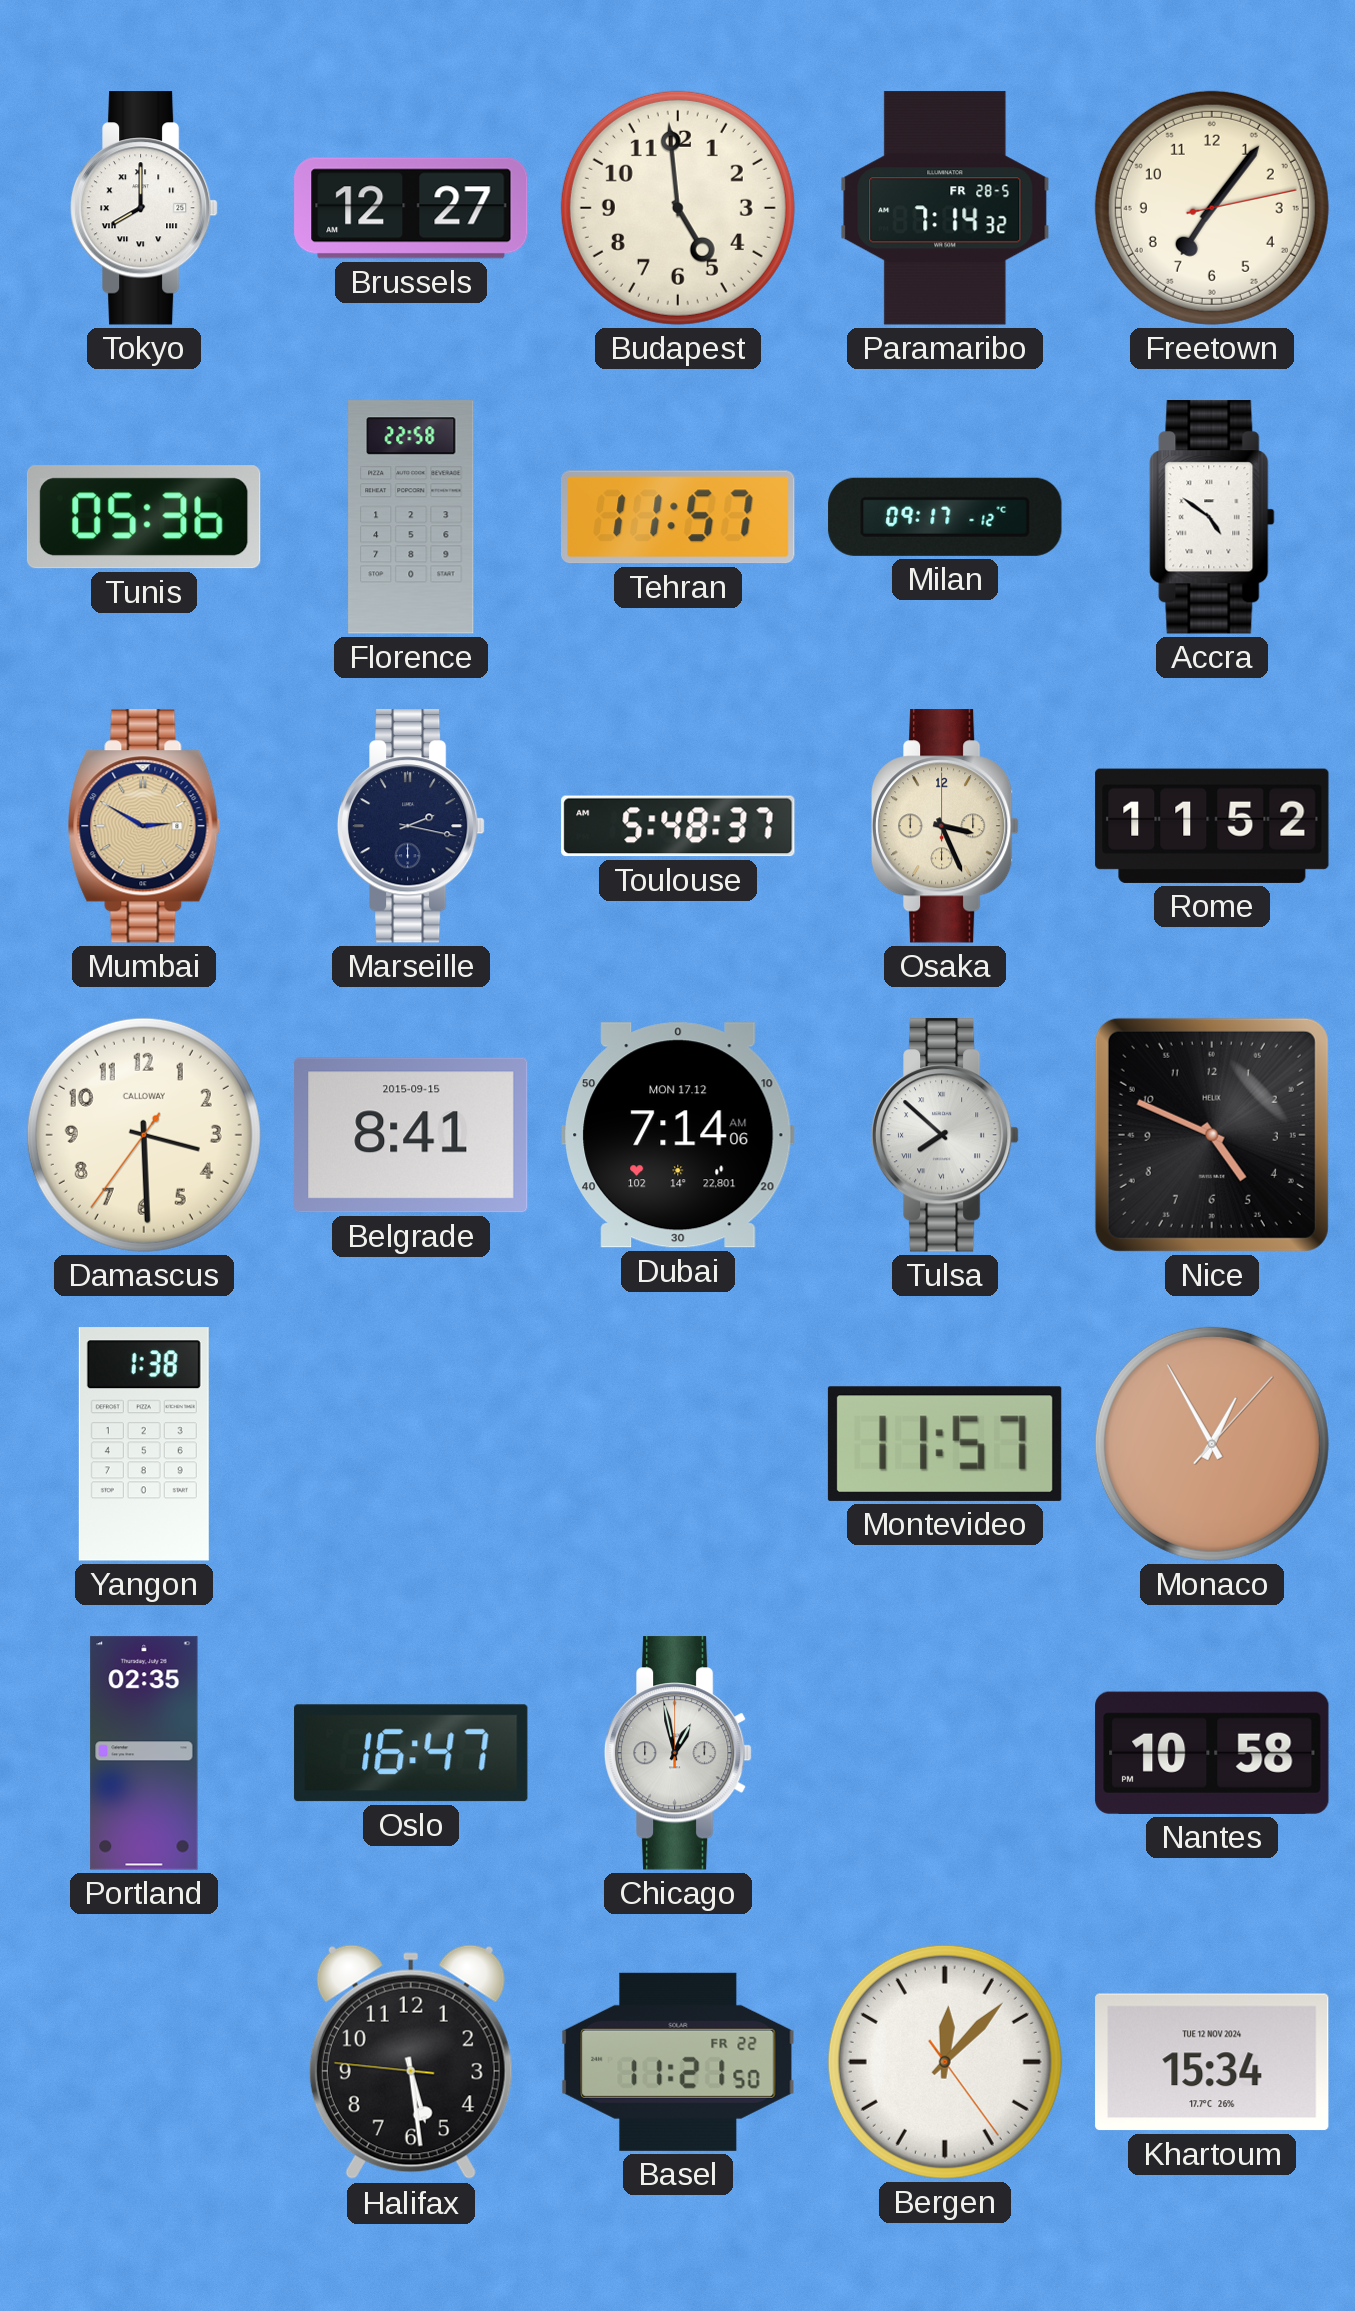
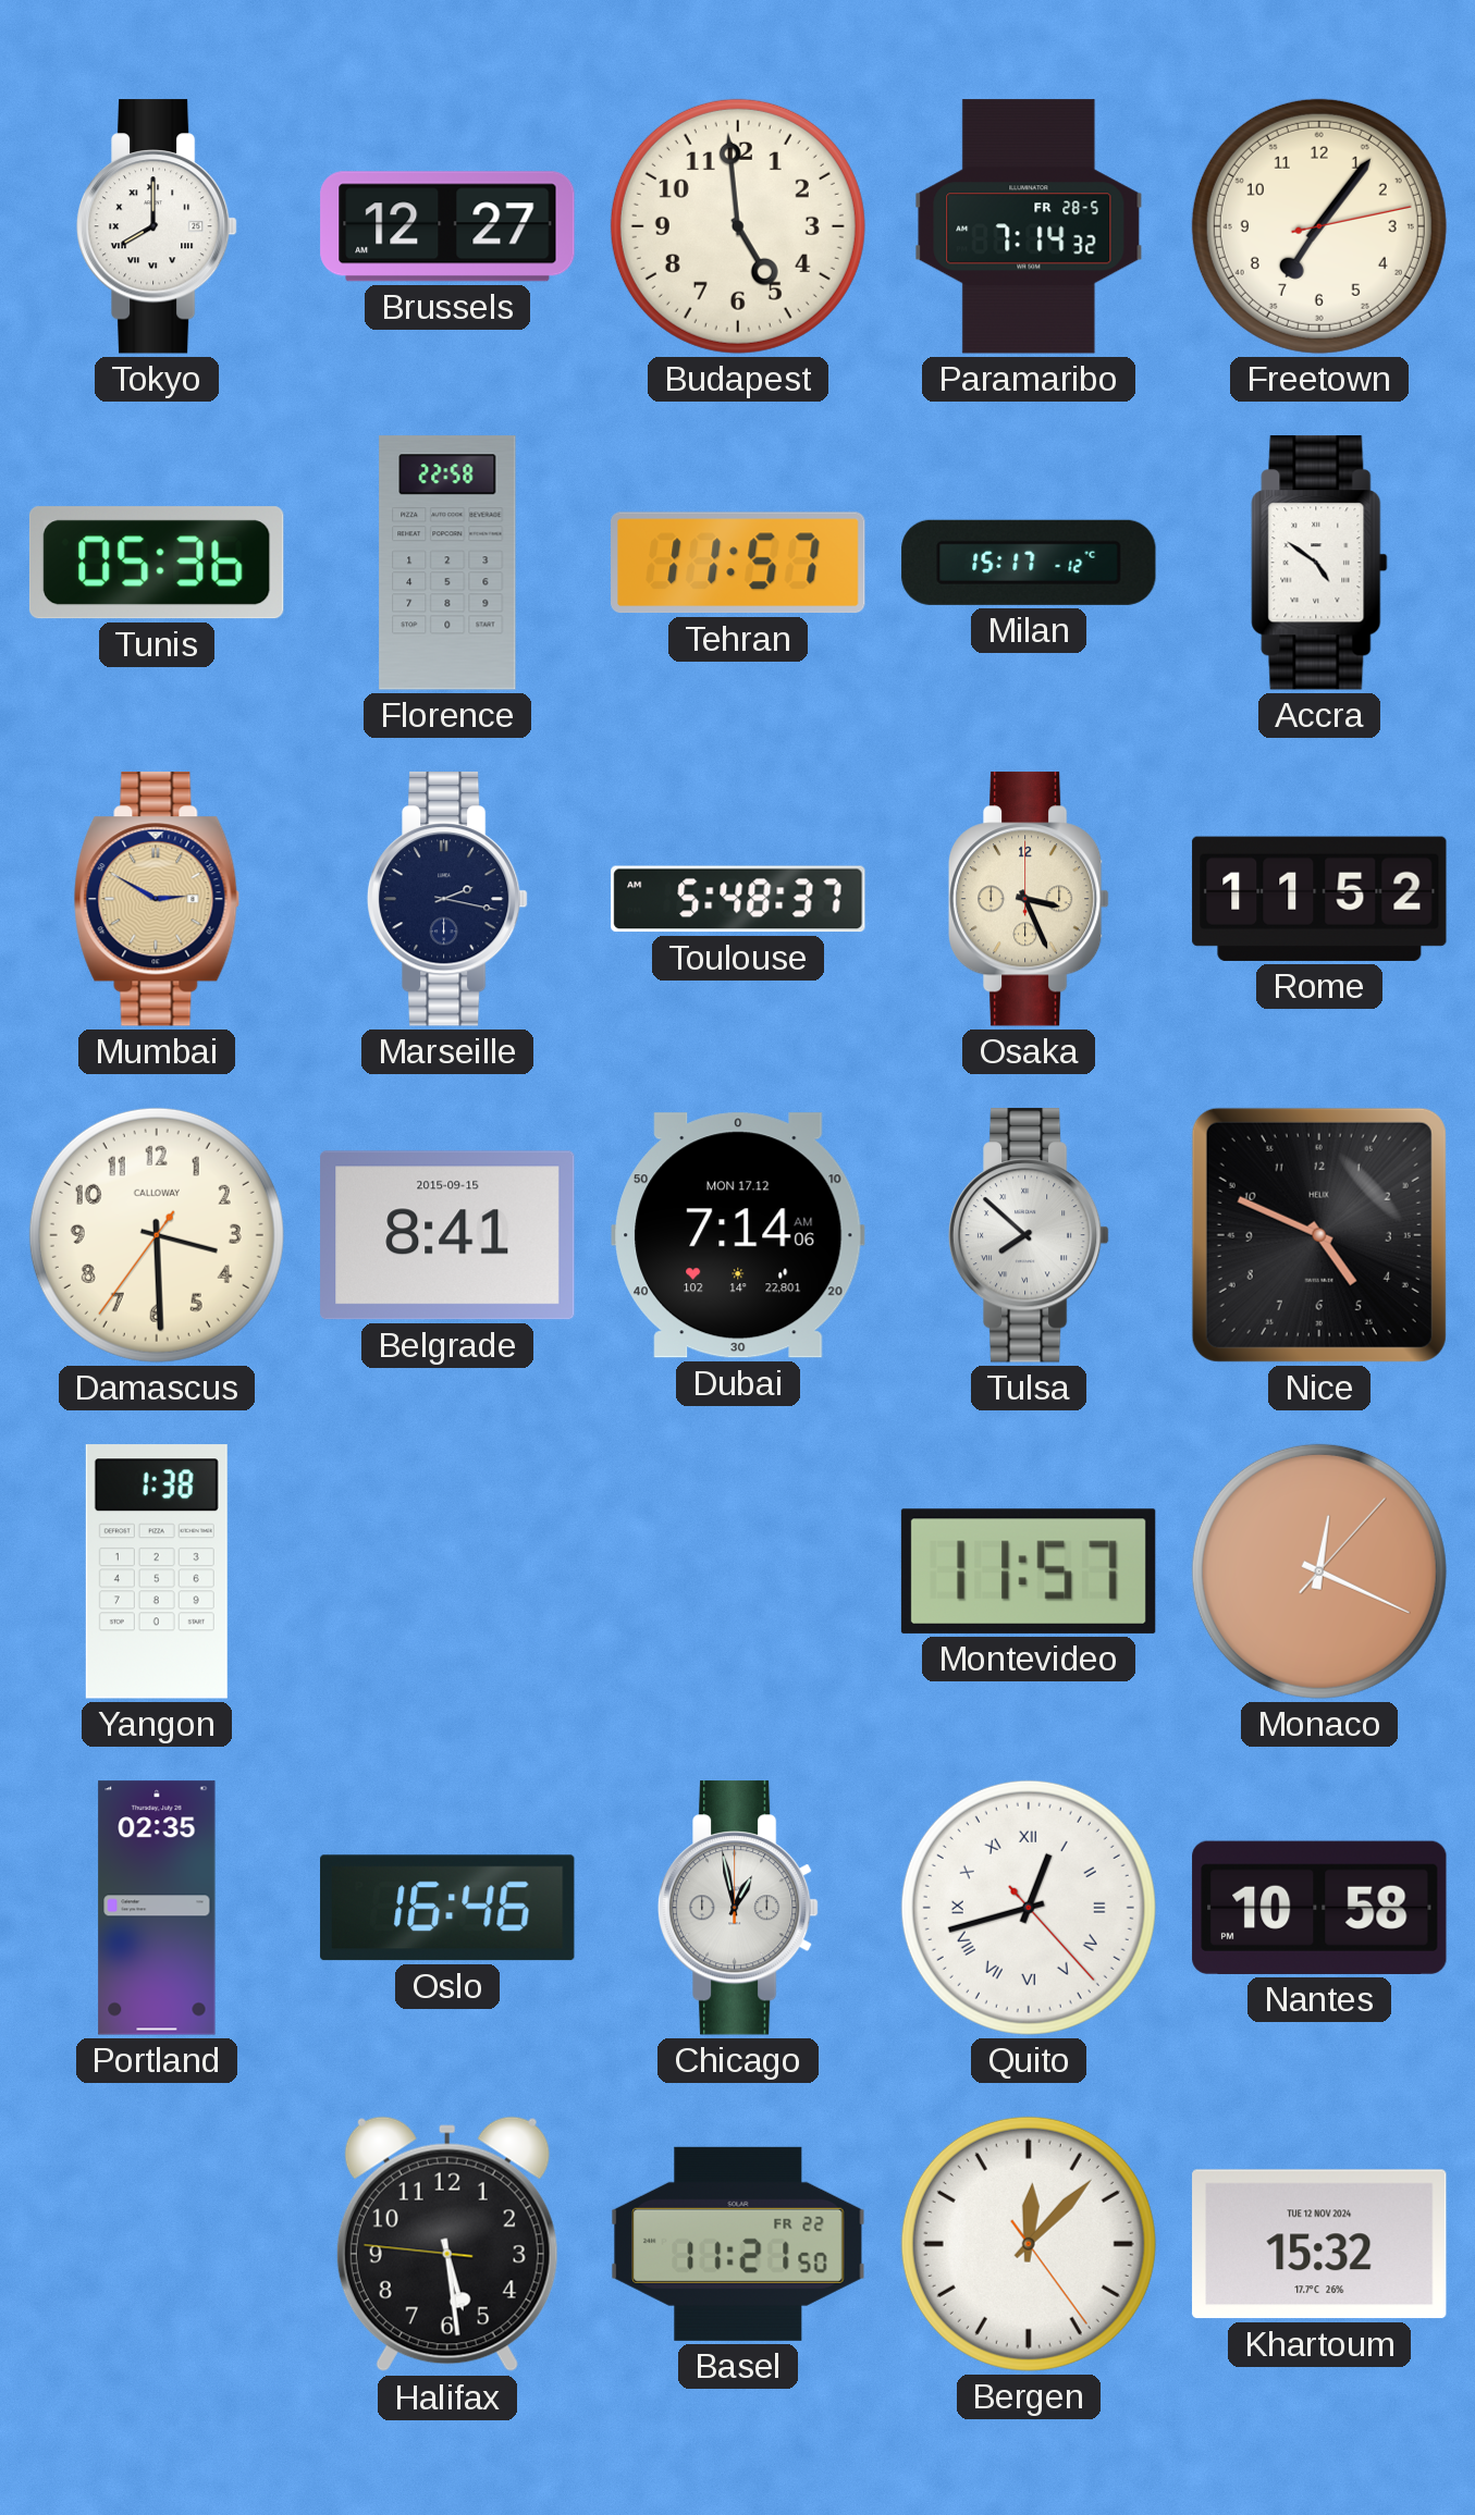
Milan: 09:17 -> 15:17 (1029, 563)
Monaco: 12:55 -> 12:19 (1319, 1571)
Oslo: 16:47 -> 16:46 (448, 1908)
Quito: none -> 12:42 (1029, 1908)
Khartoum: 15:34 -> 15:32 (1319, 2244)
